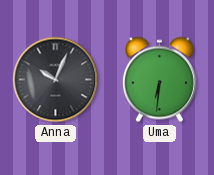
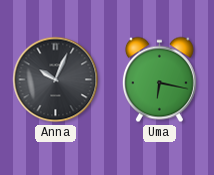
Uma: 6:31 -> 6:17 (159, 80)
